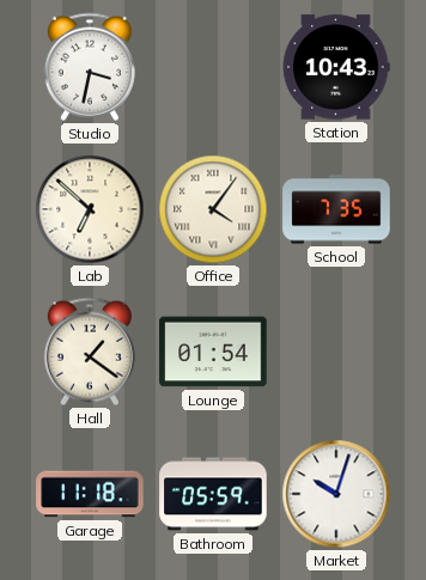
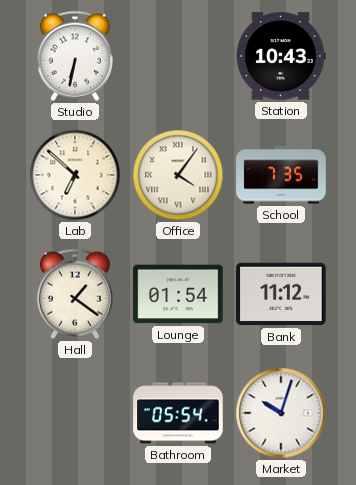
Studio: 3:32 -> 6:32 (75, 56)
Bank: none -> 11:12 (281, 294)
Garage: 11:18 -> none (90, 494)
Bathroom: 05:59 -> 05:54 (178, 413)
